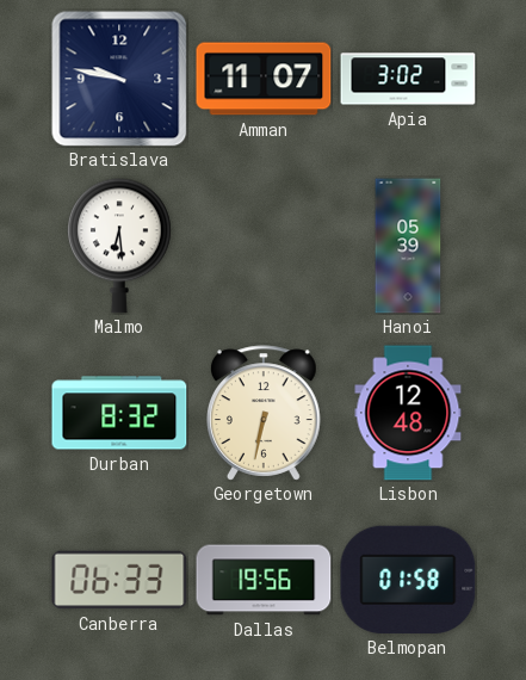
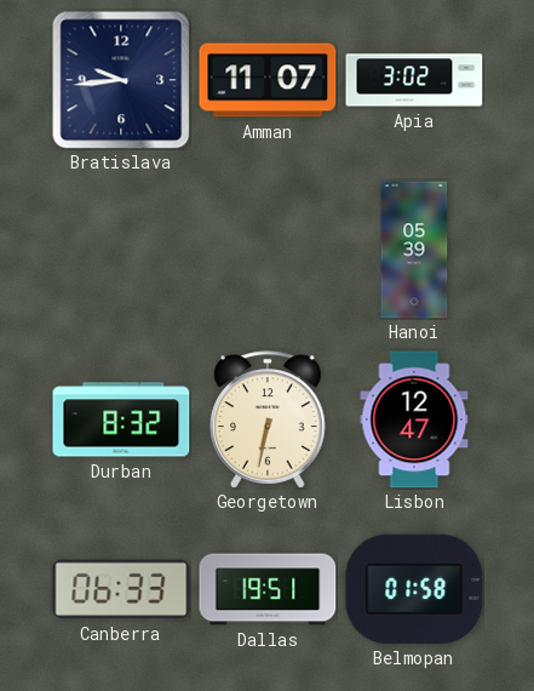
Bratislava: 9:47 -> 9:44 (121, 80)
Malmo: 6:29 -> none (119, 246)
Lisbon: 12:48 -> 12:47 (414, 419)
Dallas: 19:56 -> 19:51 (268, 589)
